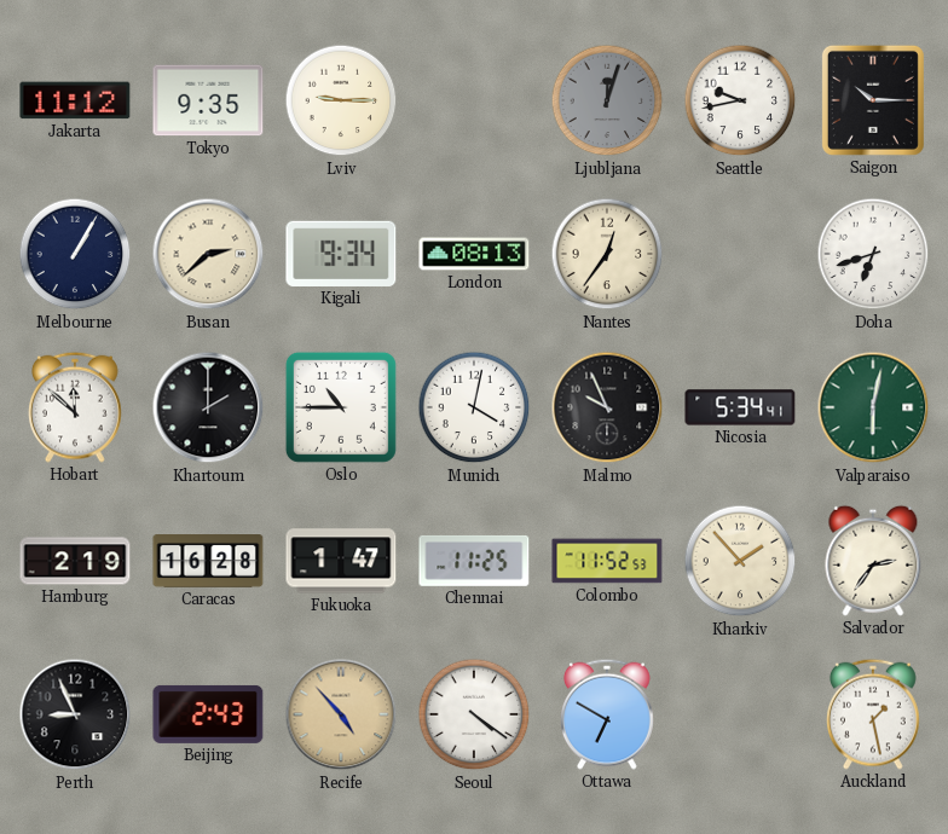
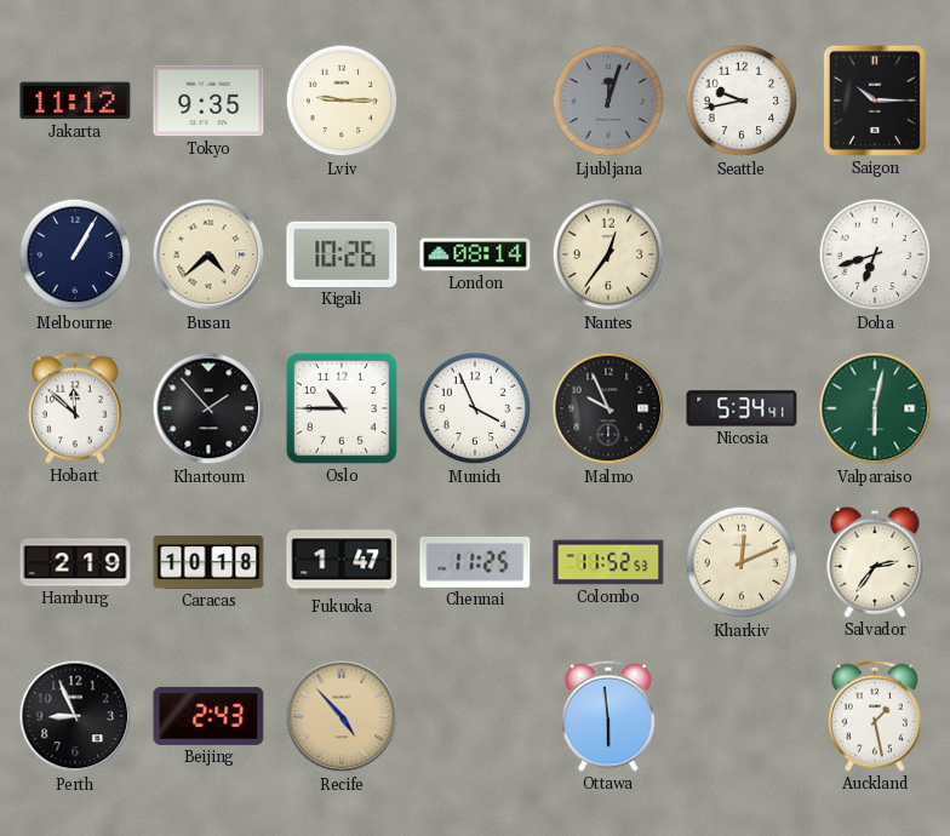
Busan: 2:38 -> 4:38 (208, 254)
Kigali: 9:34 -> 10:26 (342, 254)
London: 08:13 -> 08:14 (475, 254)
Khartoum: 2:00 -> 1:53 (208, 408)
Munich: 4:02 -> 3:56 (475, 408)
Caracas: 16:28 -> 10:18 (208, 563)
Kharkiv: 1:53 -> 12:11 (742, 562)
Seoul: 4:21 -> none (474, 714)
Ottawa: 6:50 -> 5:59 (610, 716)
